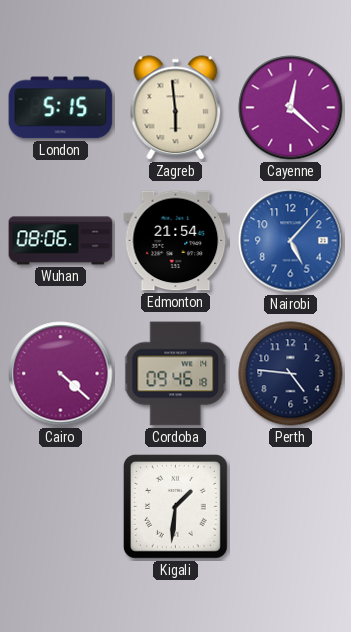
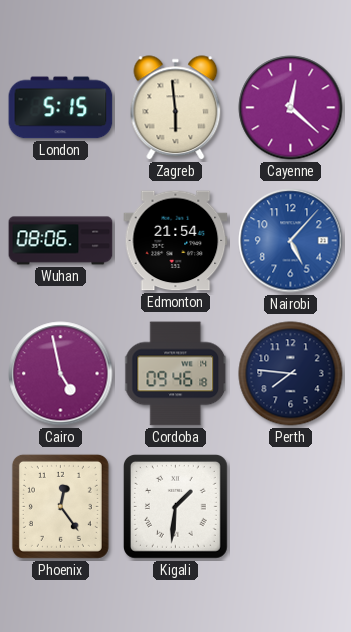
Cairo: 4:22 -> 4:58 (61, 374)
Perth: 4:46 -> 7:46 (291, 374)
Phoenix: none -> 12:24 (60, 506)
